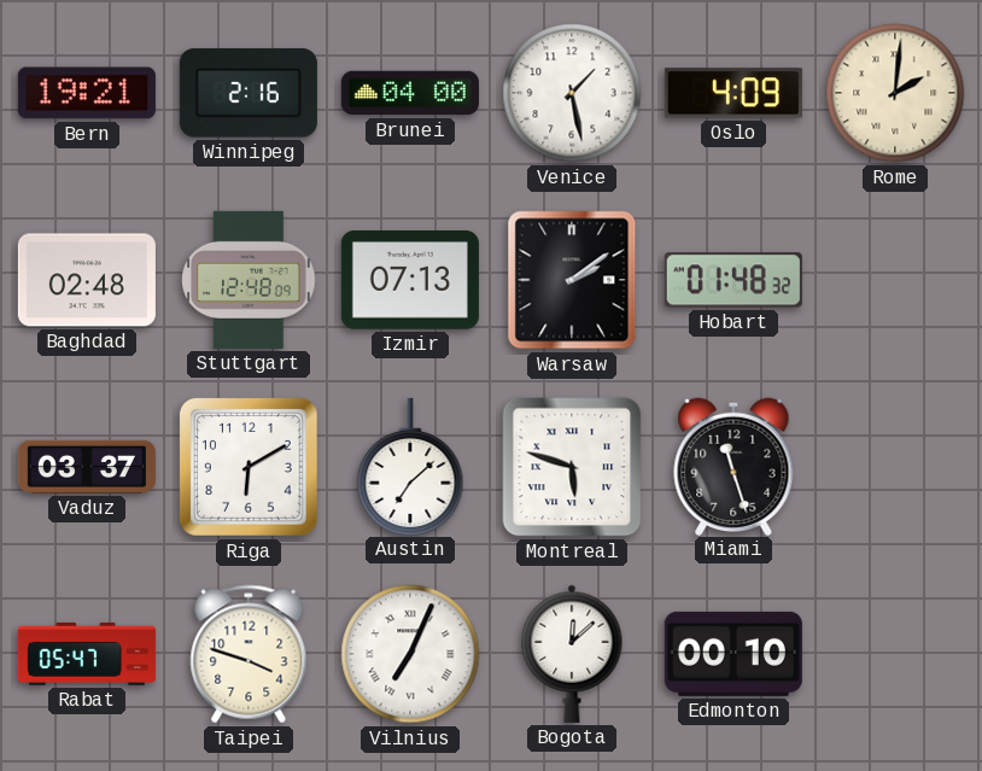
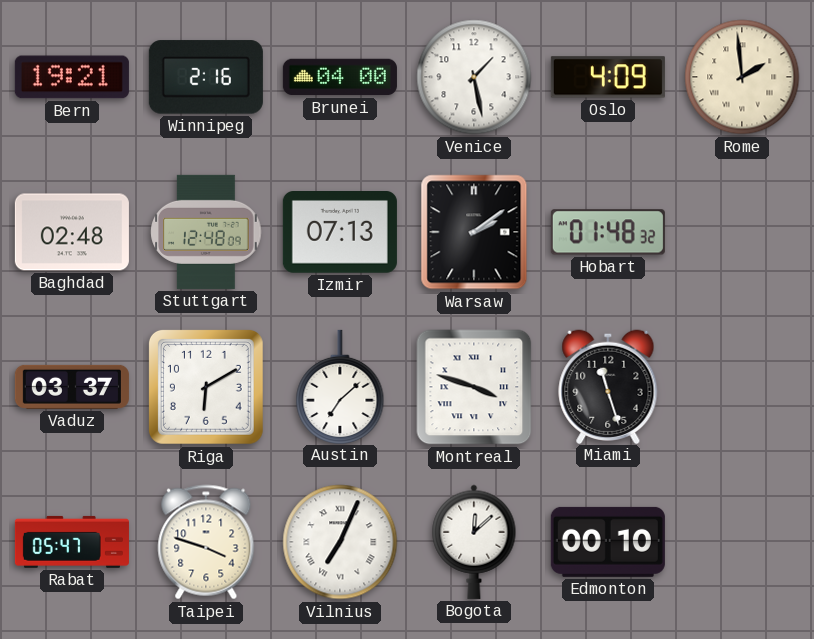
Rome: 2:01 -> 1:59 (742, 77)
Montreal: 5:48 -> 3:48 (474, 387)
